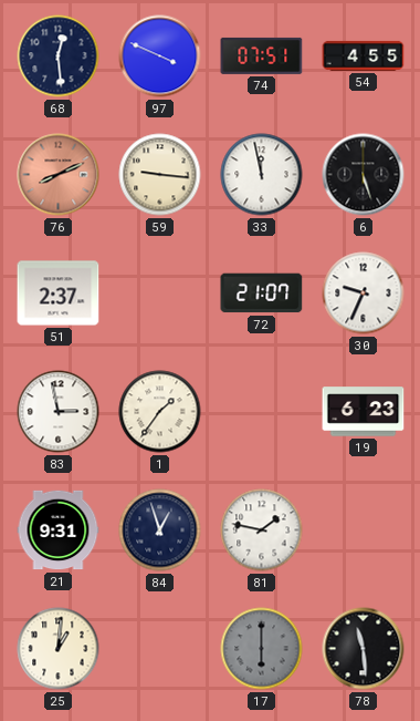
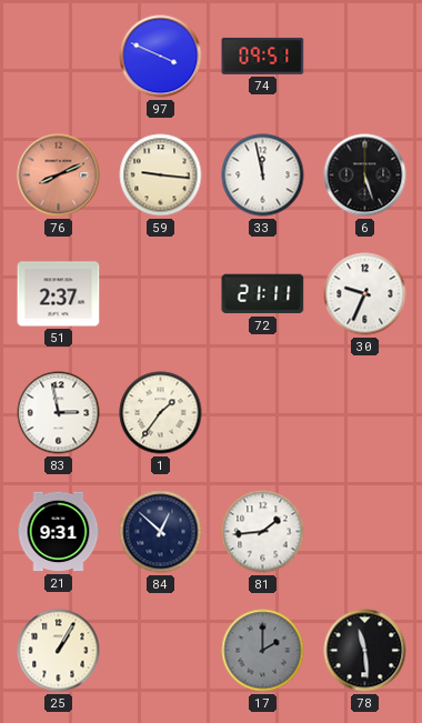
68: 12:29 -> none (59, 56)
74: 07:51 -> 09:51 (263, 56)
54: 4:55 -> none (364, 55)
72: 21:07 -> 21:11 (263, 294)
19: 6:23 -> none (364, 412)
84: 12:57 -> 12:52 (161, 532)
81: 1:47 -> 1:44 (263, 532)
25: 1:01 -> 1:05 (59, 651)
17: 6:00 -> 2:00 (263, 651)
